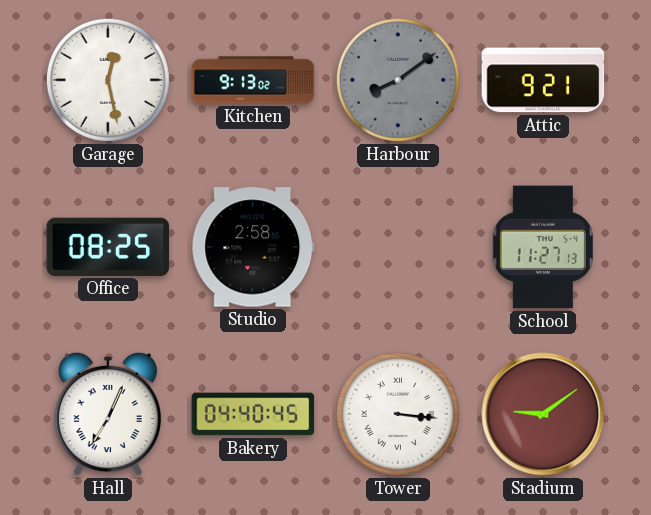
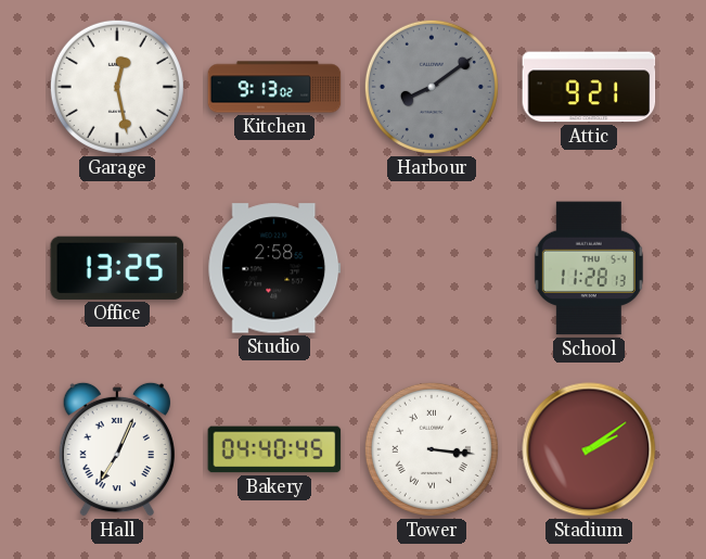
Office: 08:25 -> 13:25 (117, 268)
School: 11:27 -> 11:28 (589, 268)
Stadium: 9:09 -> 2:09 (589, 449)
